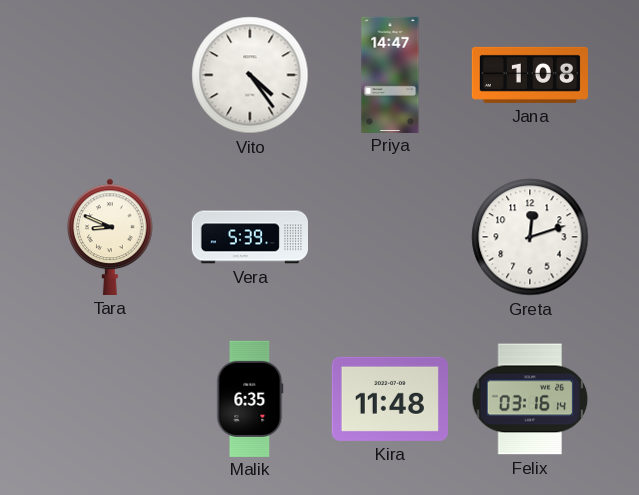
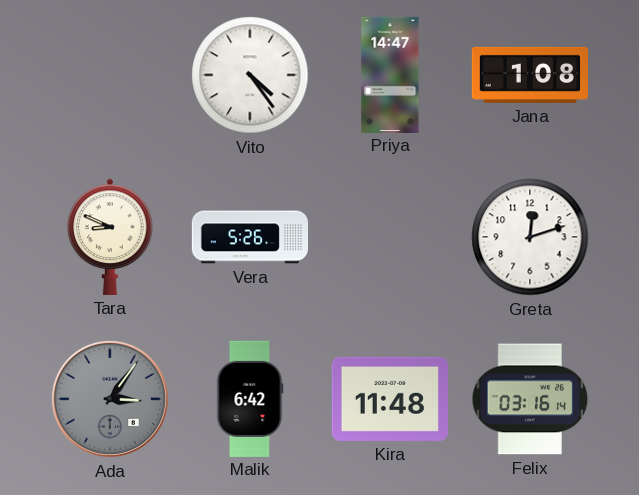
Vera: 5:39 -> 5:26 (249, 237)
Ada: none -> 3:06 (110, 399)
Malik: 6:35 -> 6:42 (250, 398)
